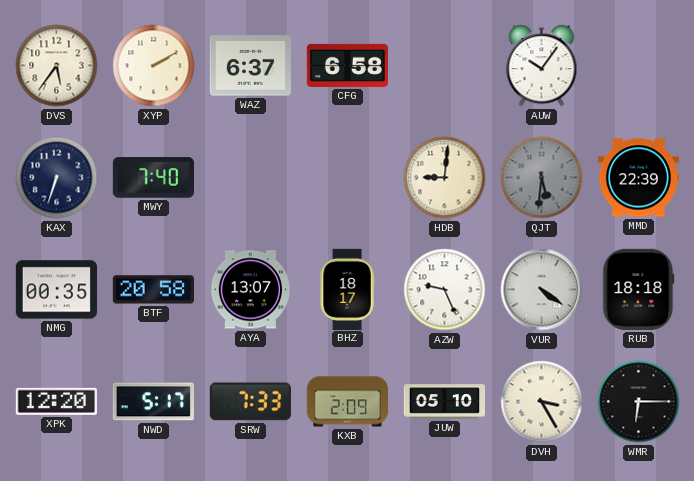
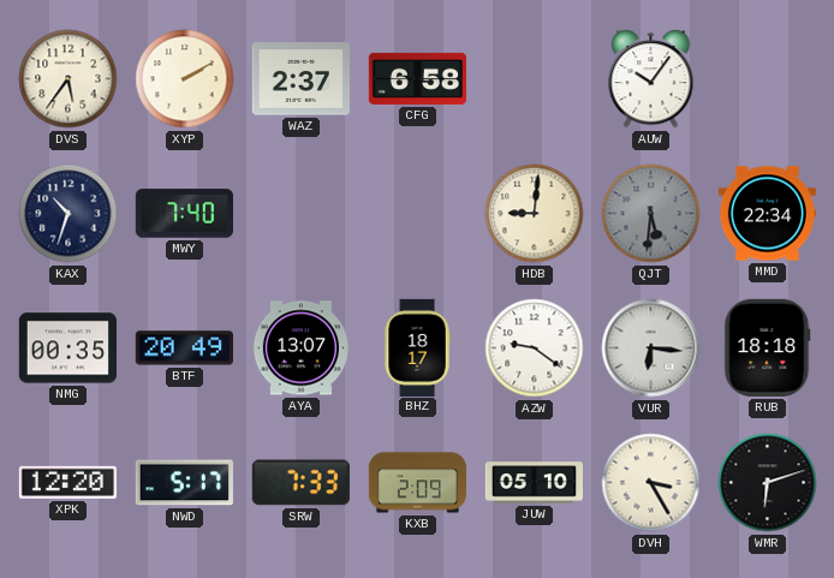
WAZ: 6:37 -> 2:37 (300, 79)
KAX: 6:33 -> 10:33 (68, 214)
MMD: 22:39 -> 22:34 (767, 214)
BTF: 20:58 -> 20:49 (184, 348)
AZW: 9:26 -> 9:21 (535, 348)
VUR: 4:21 -> 6:16 (651, 348)
WMR: 6:15 -> 6:12 (768, 483)
